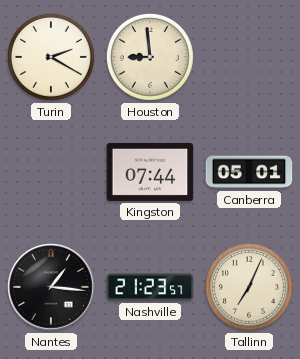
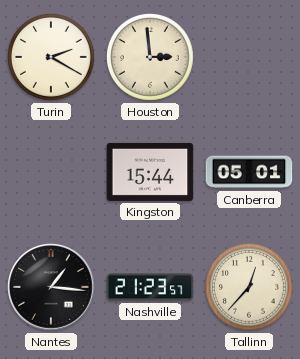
Houston: 8:59 -> 2:59 (150, 57)
Kingston: 07:44 -> 15:44 (150, 172)
Tallinn: 7:04 -> 12:37 (249, 287)
